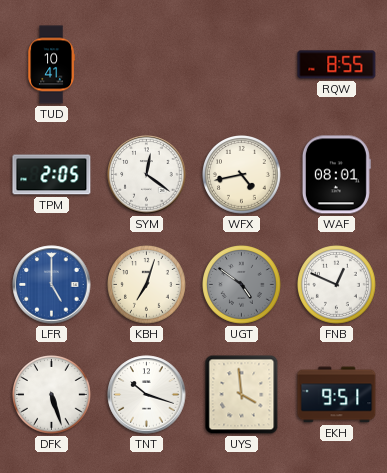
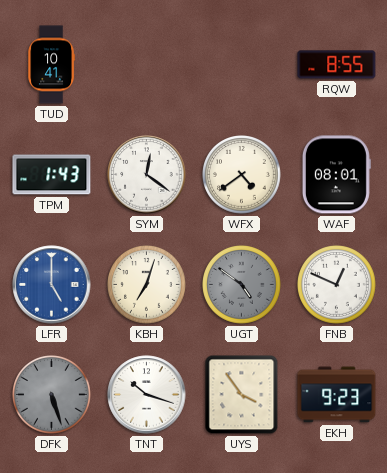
TPM: 2:05 -> 1:43 (52, 175)
WFX: 4:43 -> 4:39 (242, 175)
DFK dial: white -> grey (52, 395)
UYS: 3:59 -> 3:54 (242, 395)
EKH: 9:51 -> 9:23 (337, 395)
